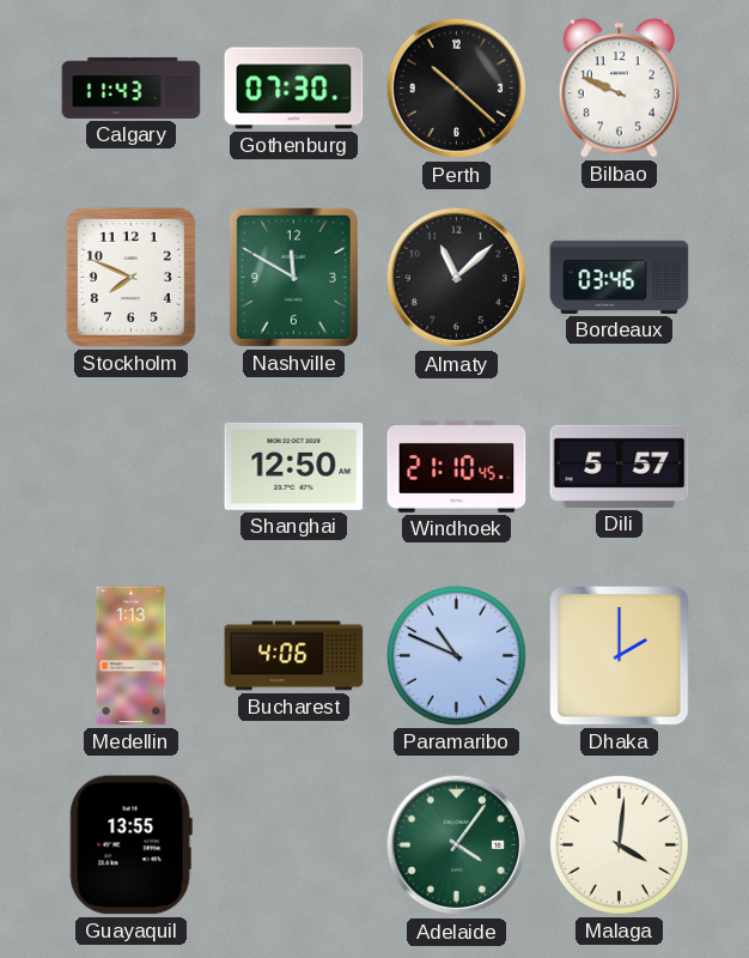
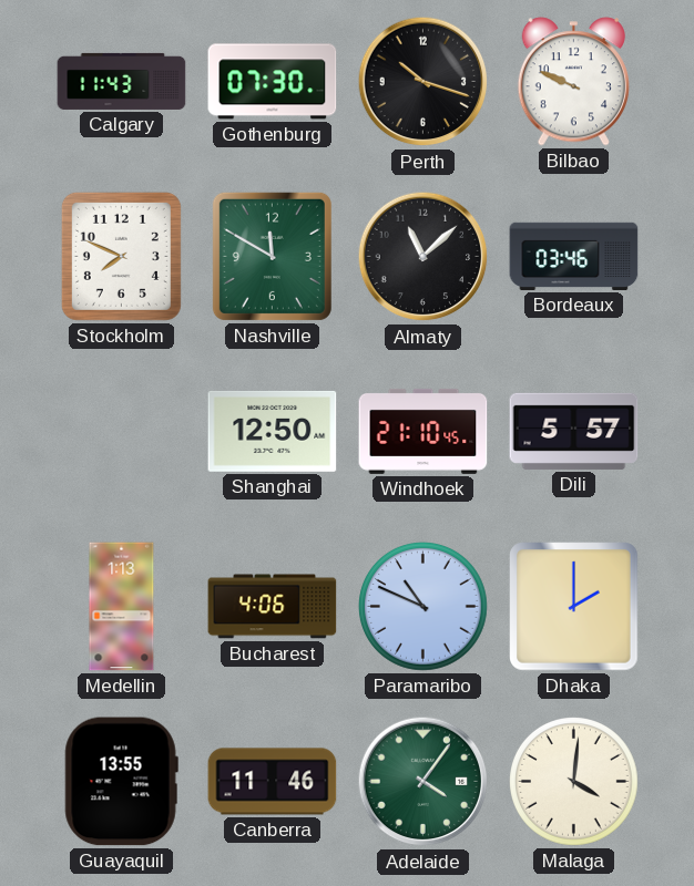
Perth: 10:22 -> 10:18 (423, 82)
Canberra: none -> 11:46 (273, 782)
